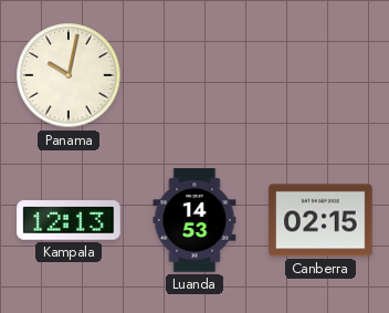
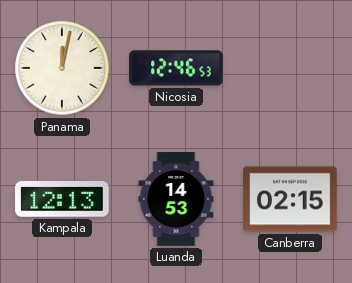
Panama: 10:02 -> 12:02 (62, 68)
Nicosia: none -> 12:46 (176, 68)
